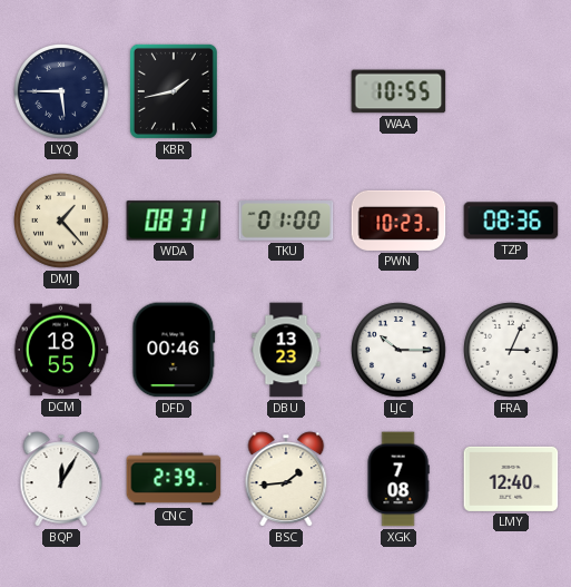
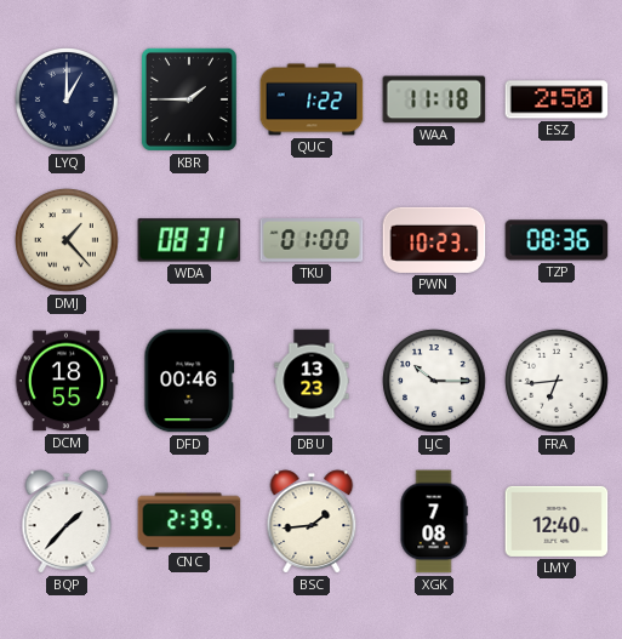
LYQ: 5:45 -> 1:00 (67, 99)
KBR: 1:43 -> 1:45 (189, 99)
QUC: none -> 1:22 (312, 99)
WAA: 10:55 -> 11:18 (434, 99)
ESZ: none -> 2:50 (557, 99)
FRA: 3:04 -> 6:44 (557, 381)
BQP: 12:05 -> 1:37 (67, 521)
